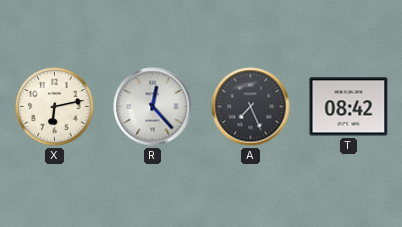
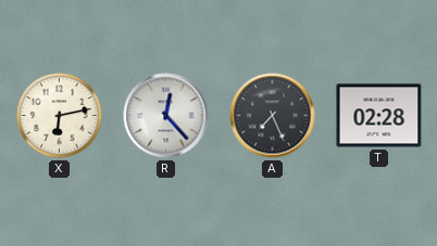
T: 08:42 -> 02:28 (379, 116)
